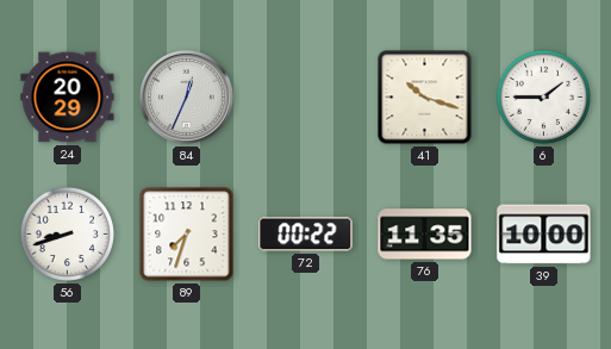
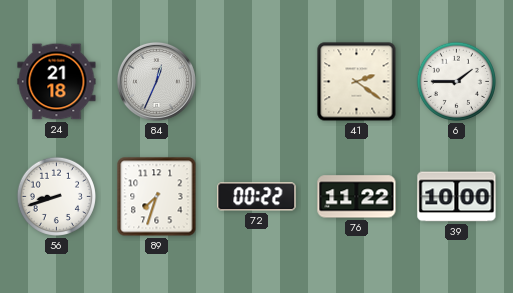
24: 20:29 -> 21:18 (57, 82)
41: 10:18 -> 2:21 (357, 82)
76: 11:35 -> 11:22 (357, 197)
